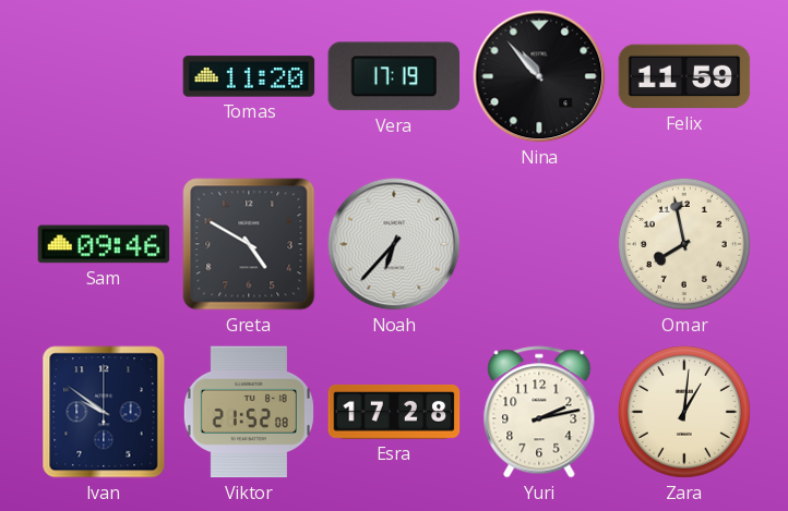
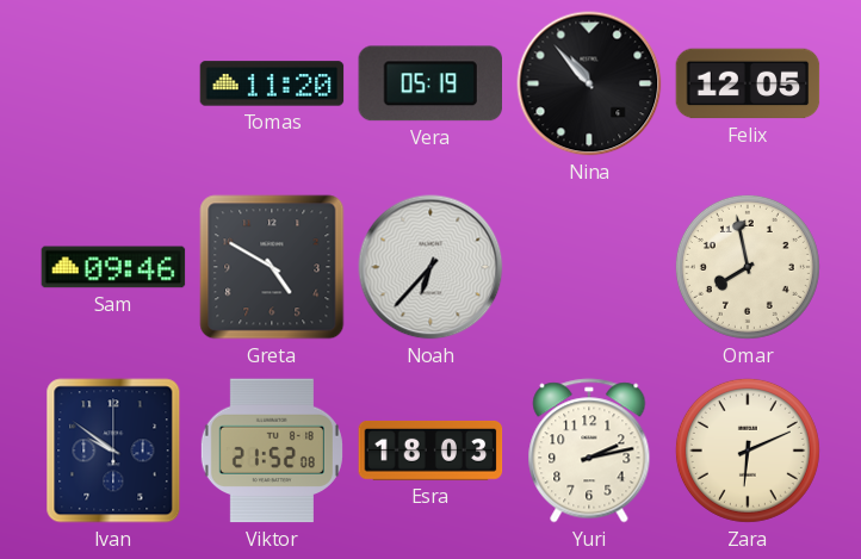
Vera: 17:19 -> 05:19 (429, 83)
Felix: 11:59 -> 12:05 (748, 83)
Esra: 17:28 -> 18:03 (430, 451)
Zara: 1:01 -> 6:11 (748, 451)
